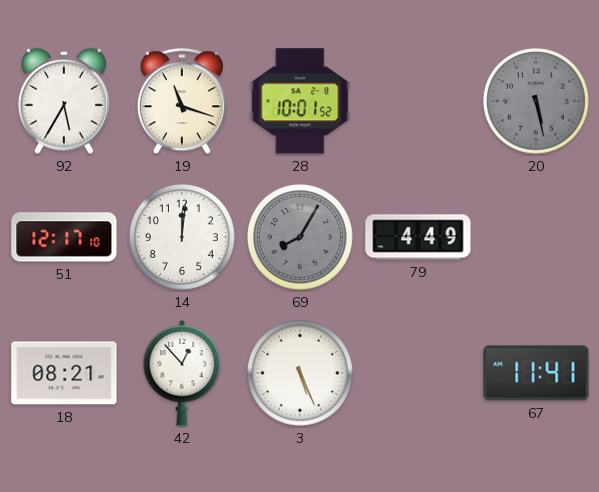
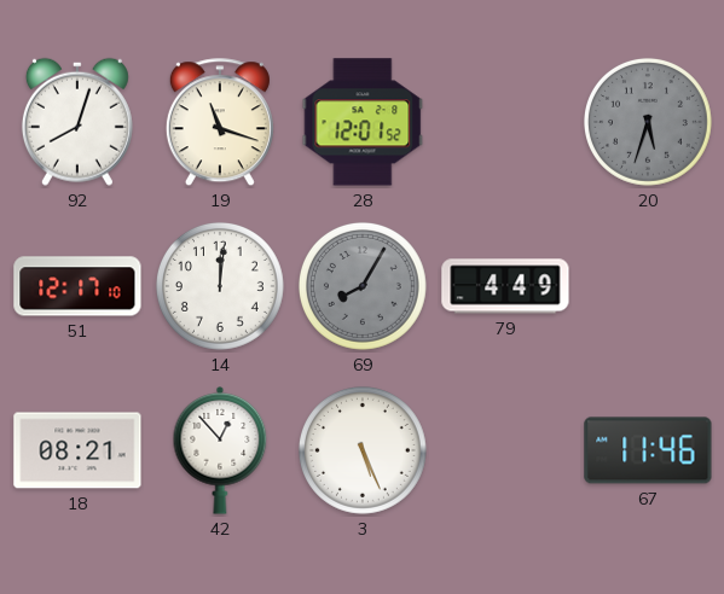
92: 5:35 -> 8:03 (77, 122)
28: 10:01 -> 12:01 (363, 122)
20: 5:28 -> 5:33 (648, 122)
67: 11:41 -> 11:46 (648, 450)
